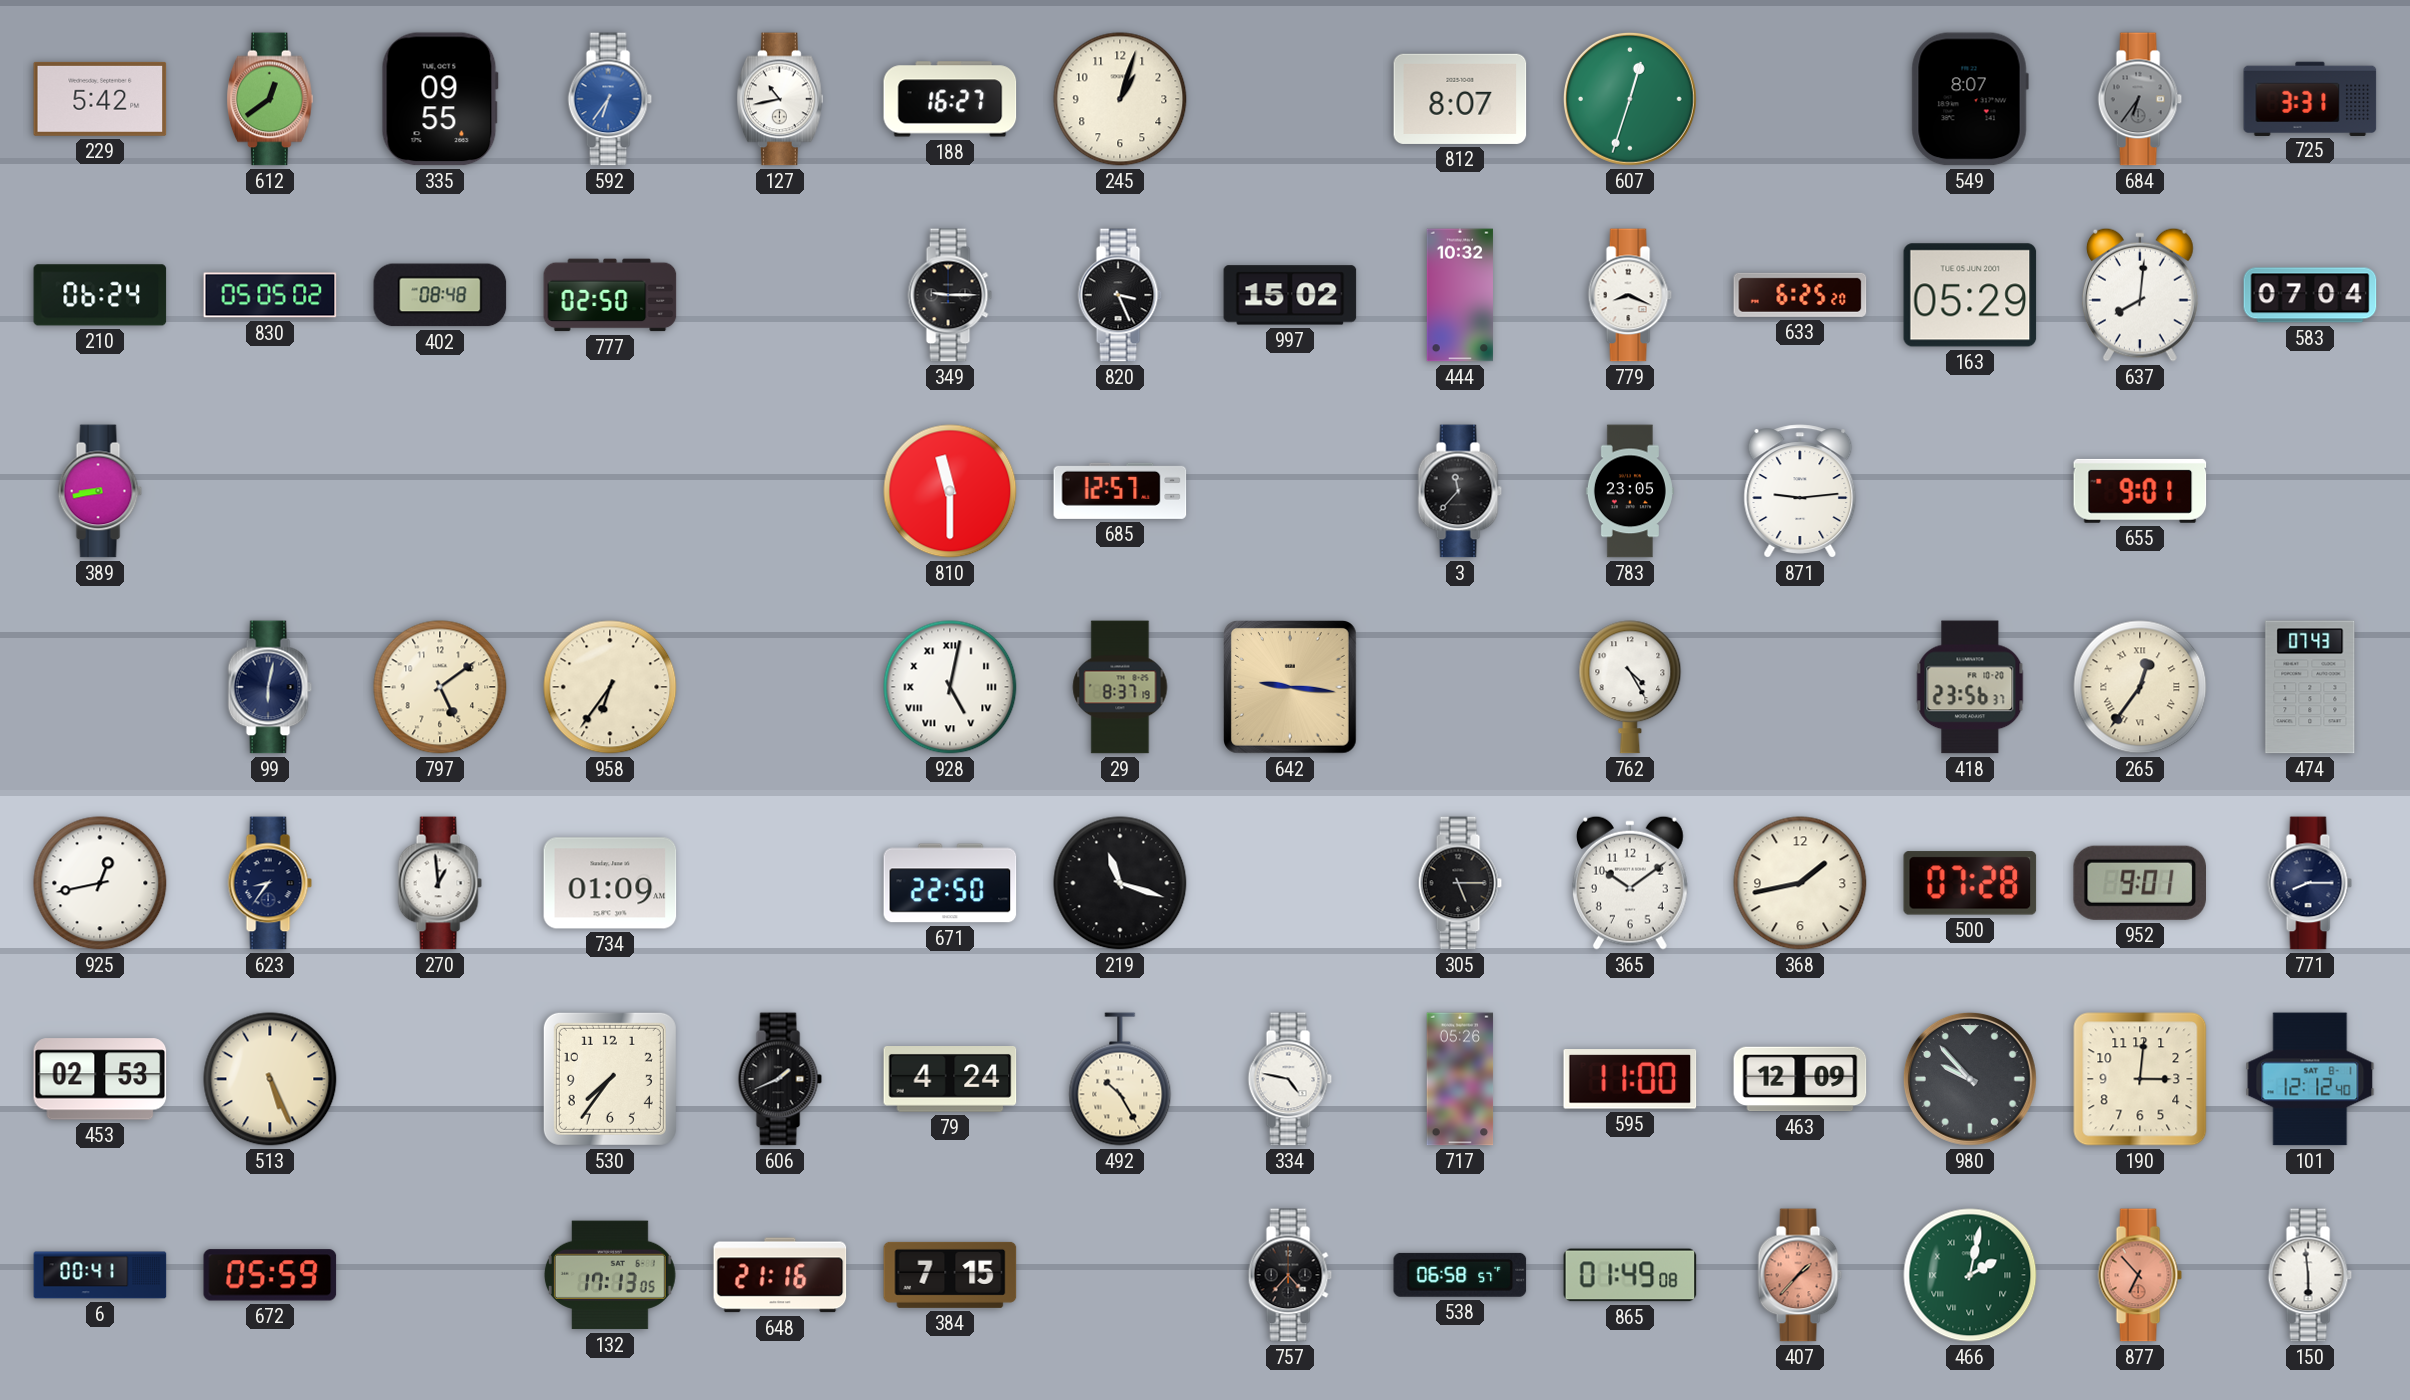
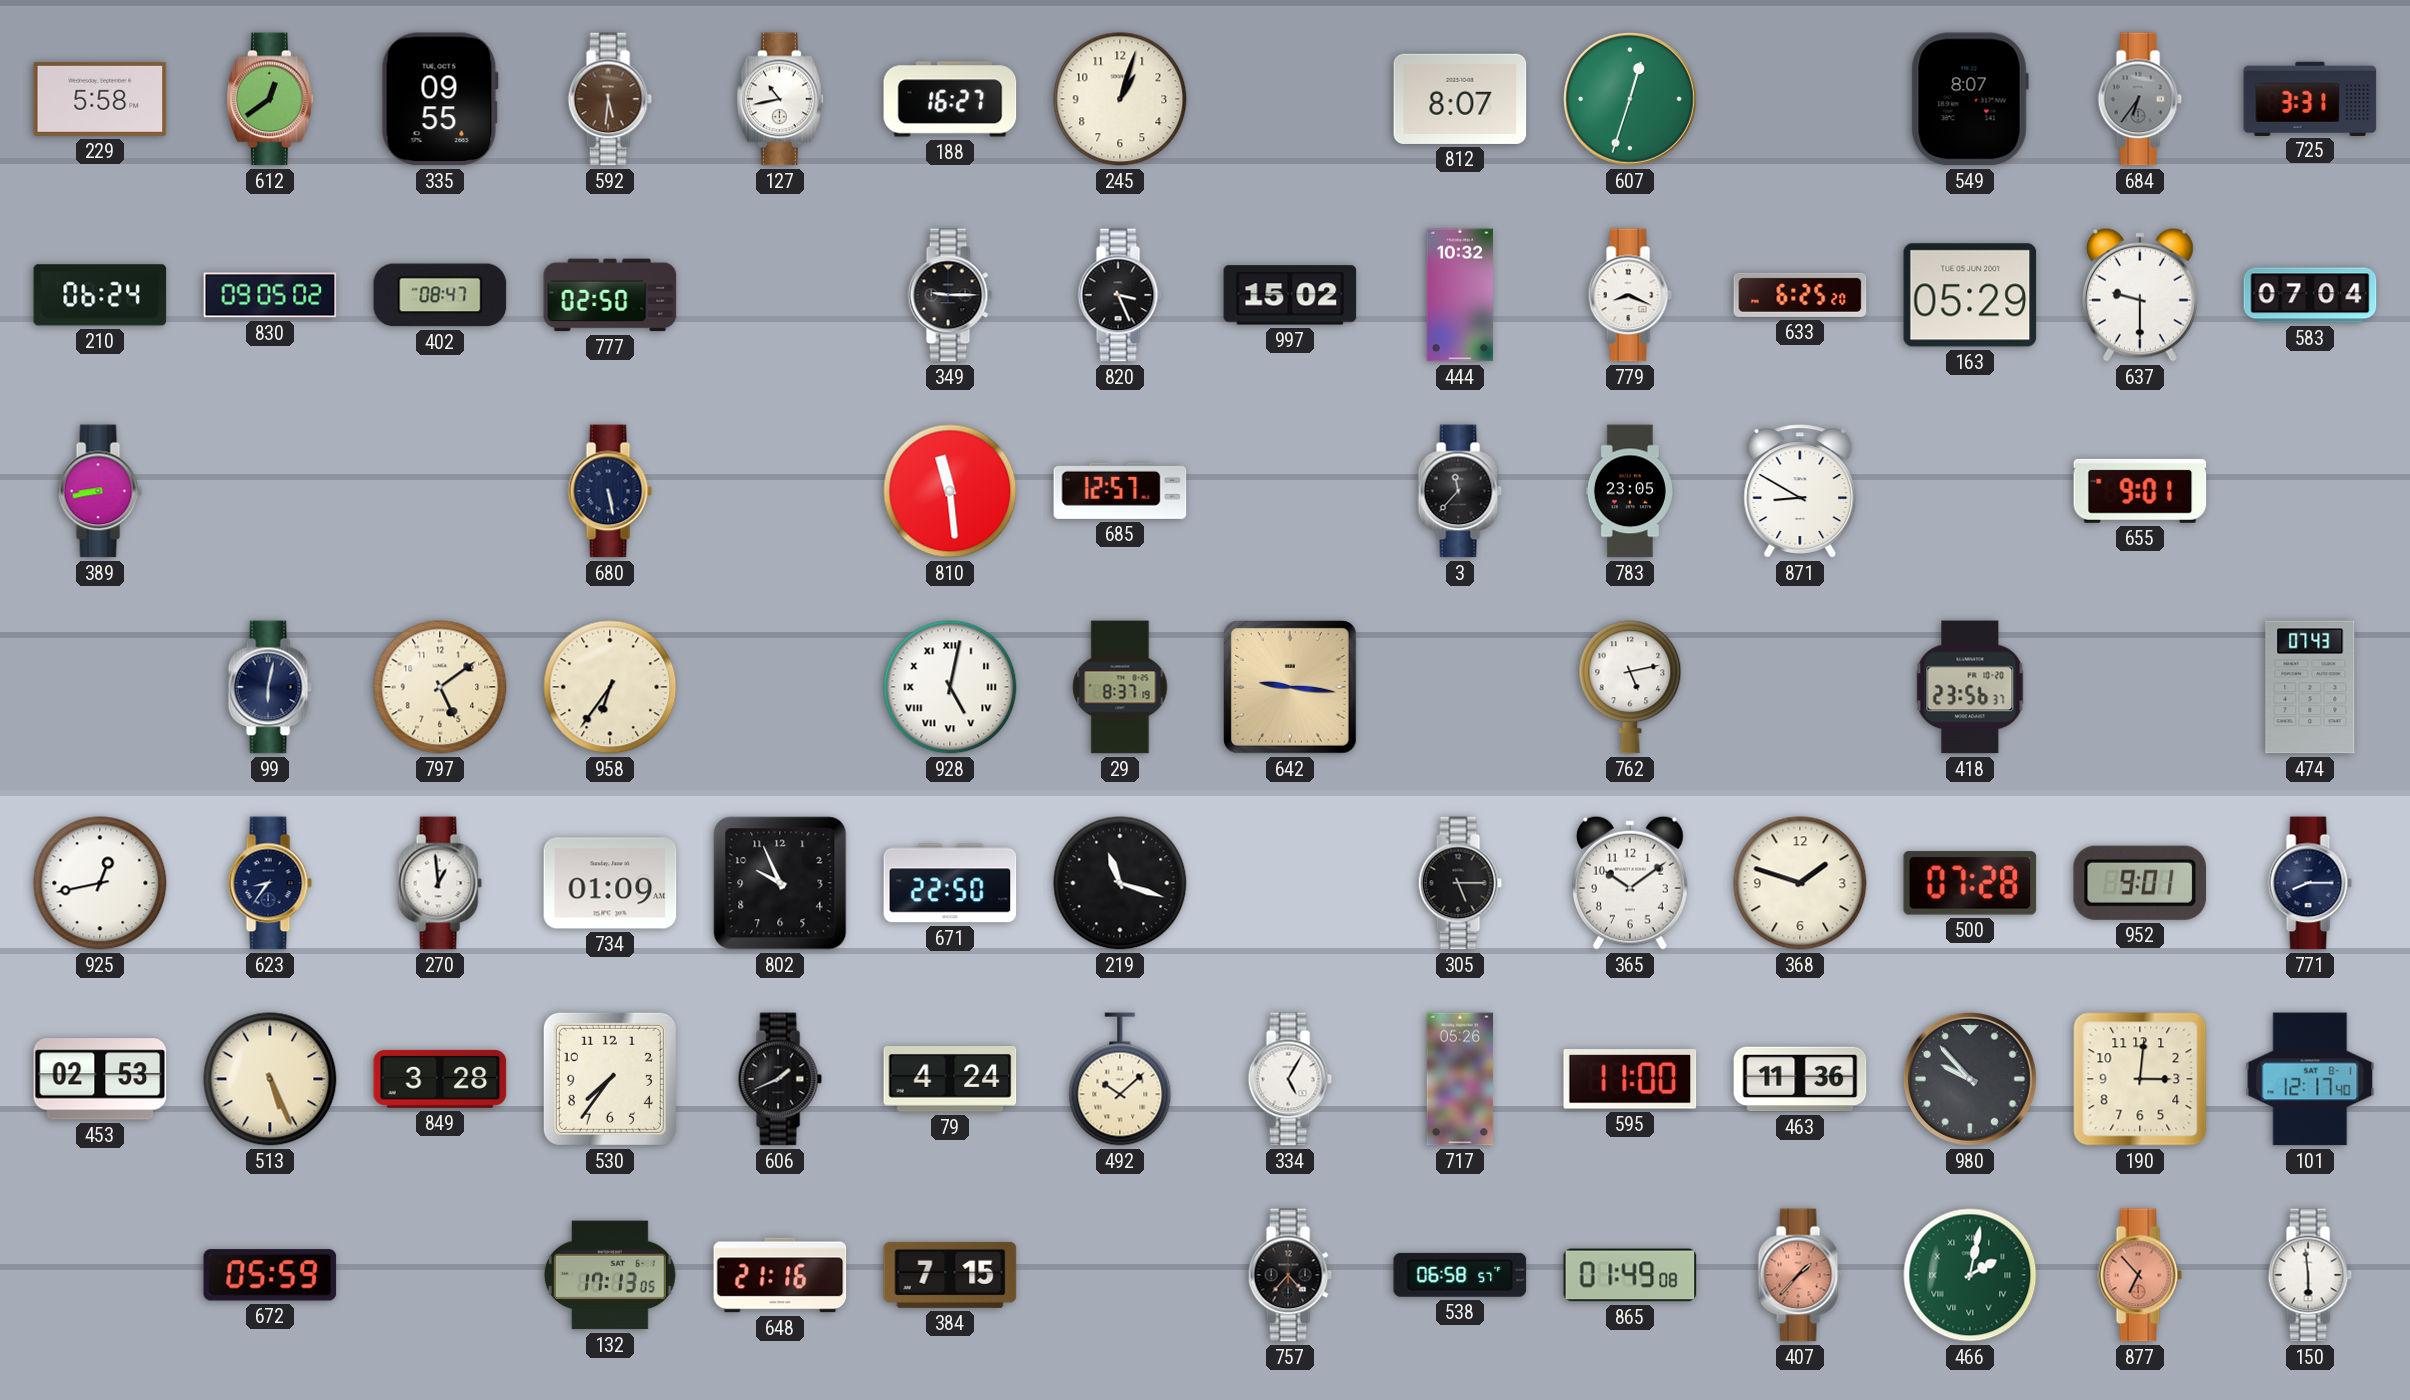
229: 5:42 -> 5:58 (100, 99)
592: 6:36 -> 5:31 (610, 99)
592 dial: blue -> brown (610, 99)
830: 05:05 -> 09:05 (270, 295)
402: 08:48 -> 08:47 (440, 295)
637: 8:01 -> 9:30 (2140, 295)
680: none -> 5:28 (610, 491)
810: 11:30 -> 11:29 (950, 491)
871: 9:14 -> 8:50 (1800, 491)
762: 4:25 -> 5:13 (1630, 687)
265: 12:36 -> none (2140, 687)
802: none -> 9:56 (780, 883)
368: 1:43 -> 1:48 (1800, 883)
849: none -> 3:28 (440, 1079)
492: 10:25 -> 10:08 (1120, 1079)
334: 4:47 -> 5:05 (1290, 1079)
463: 12:09 -> 11:36 (1800, 1079)
101: 12:12 -> 12:17 (2310, 1079)
6: 00:41 -> none (100, 1275)
